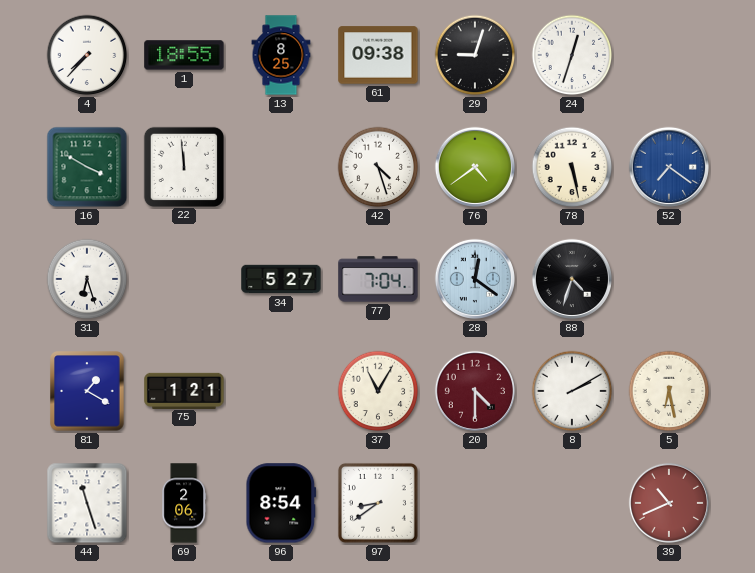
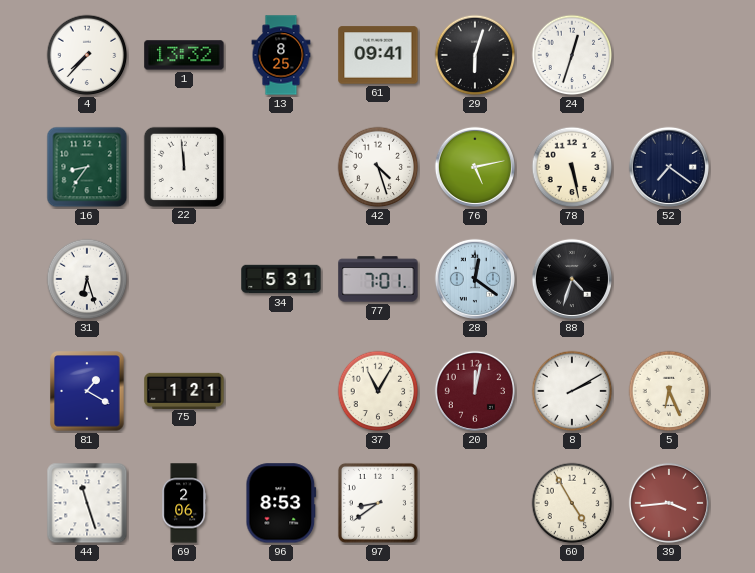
1: 18:55 -> 13:32 (184, 55)
61: 09:38 -> 09:41 (378, 55)
29: 9:03 -> 6:03 (475, 55)
16: 3:50 -> 8:36 (87, 167)
76: 4:39 -> 5:13 (475, 167)
52 dial: blue -> navy (669, 167)
34: 5:27 -> 5:31 (281, 279)
77: 7:04 -> 7:01 (378, 279)
20: 4:30 -> 12:02 (475, 391)
5: 6:28 -> 6:26 (669, 391)
96: 8:54 -> 8:53 (281, 503)
60: none -> 4:55 (572, 503)
39: 10:41 -> 3:44 (669, 503)
